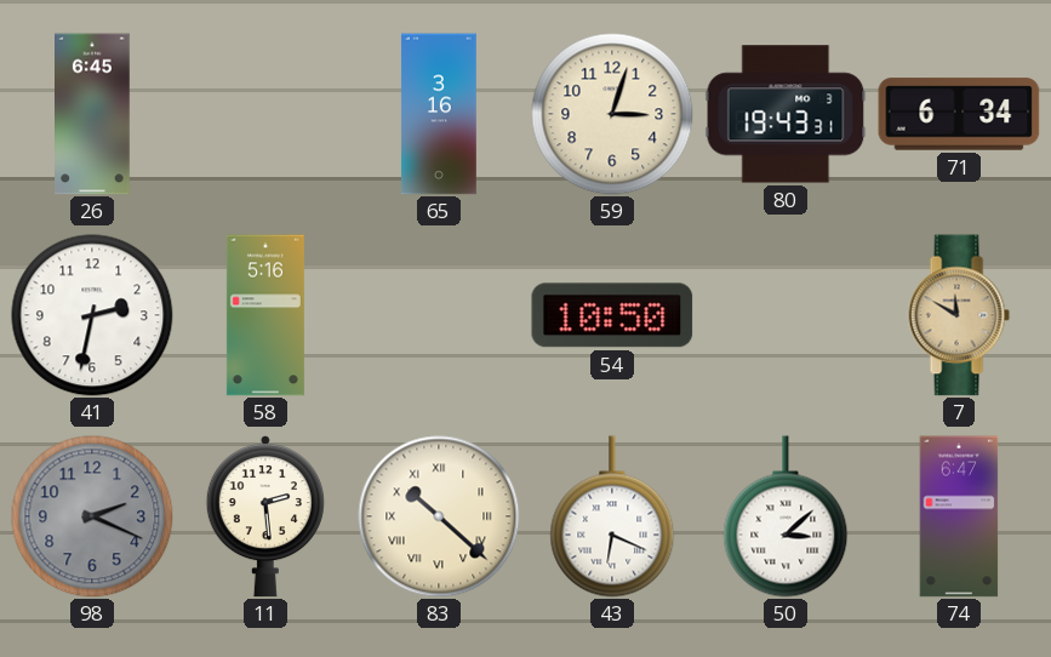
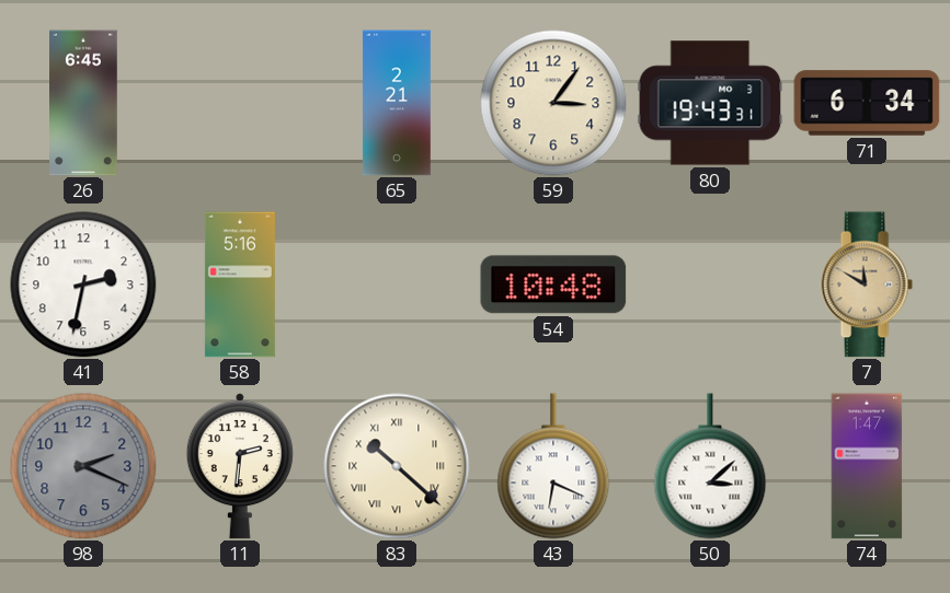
65: 3:16 -> 2:21 (397, 103)
59: 3:03 -> 3:06 (553, 103)
54: 10:50 -> 10:48 (553, 284)
11: 2:29 -> 2:31 (240, 467)
74: 6:47 -> 1:47 (867, 466)
